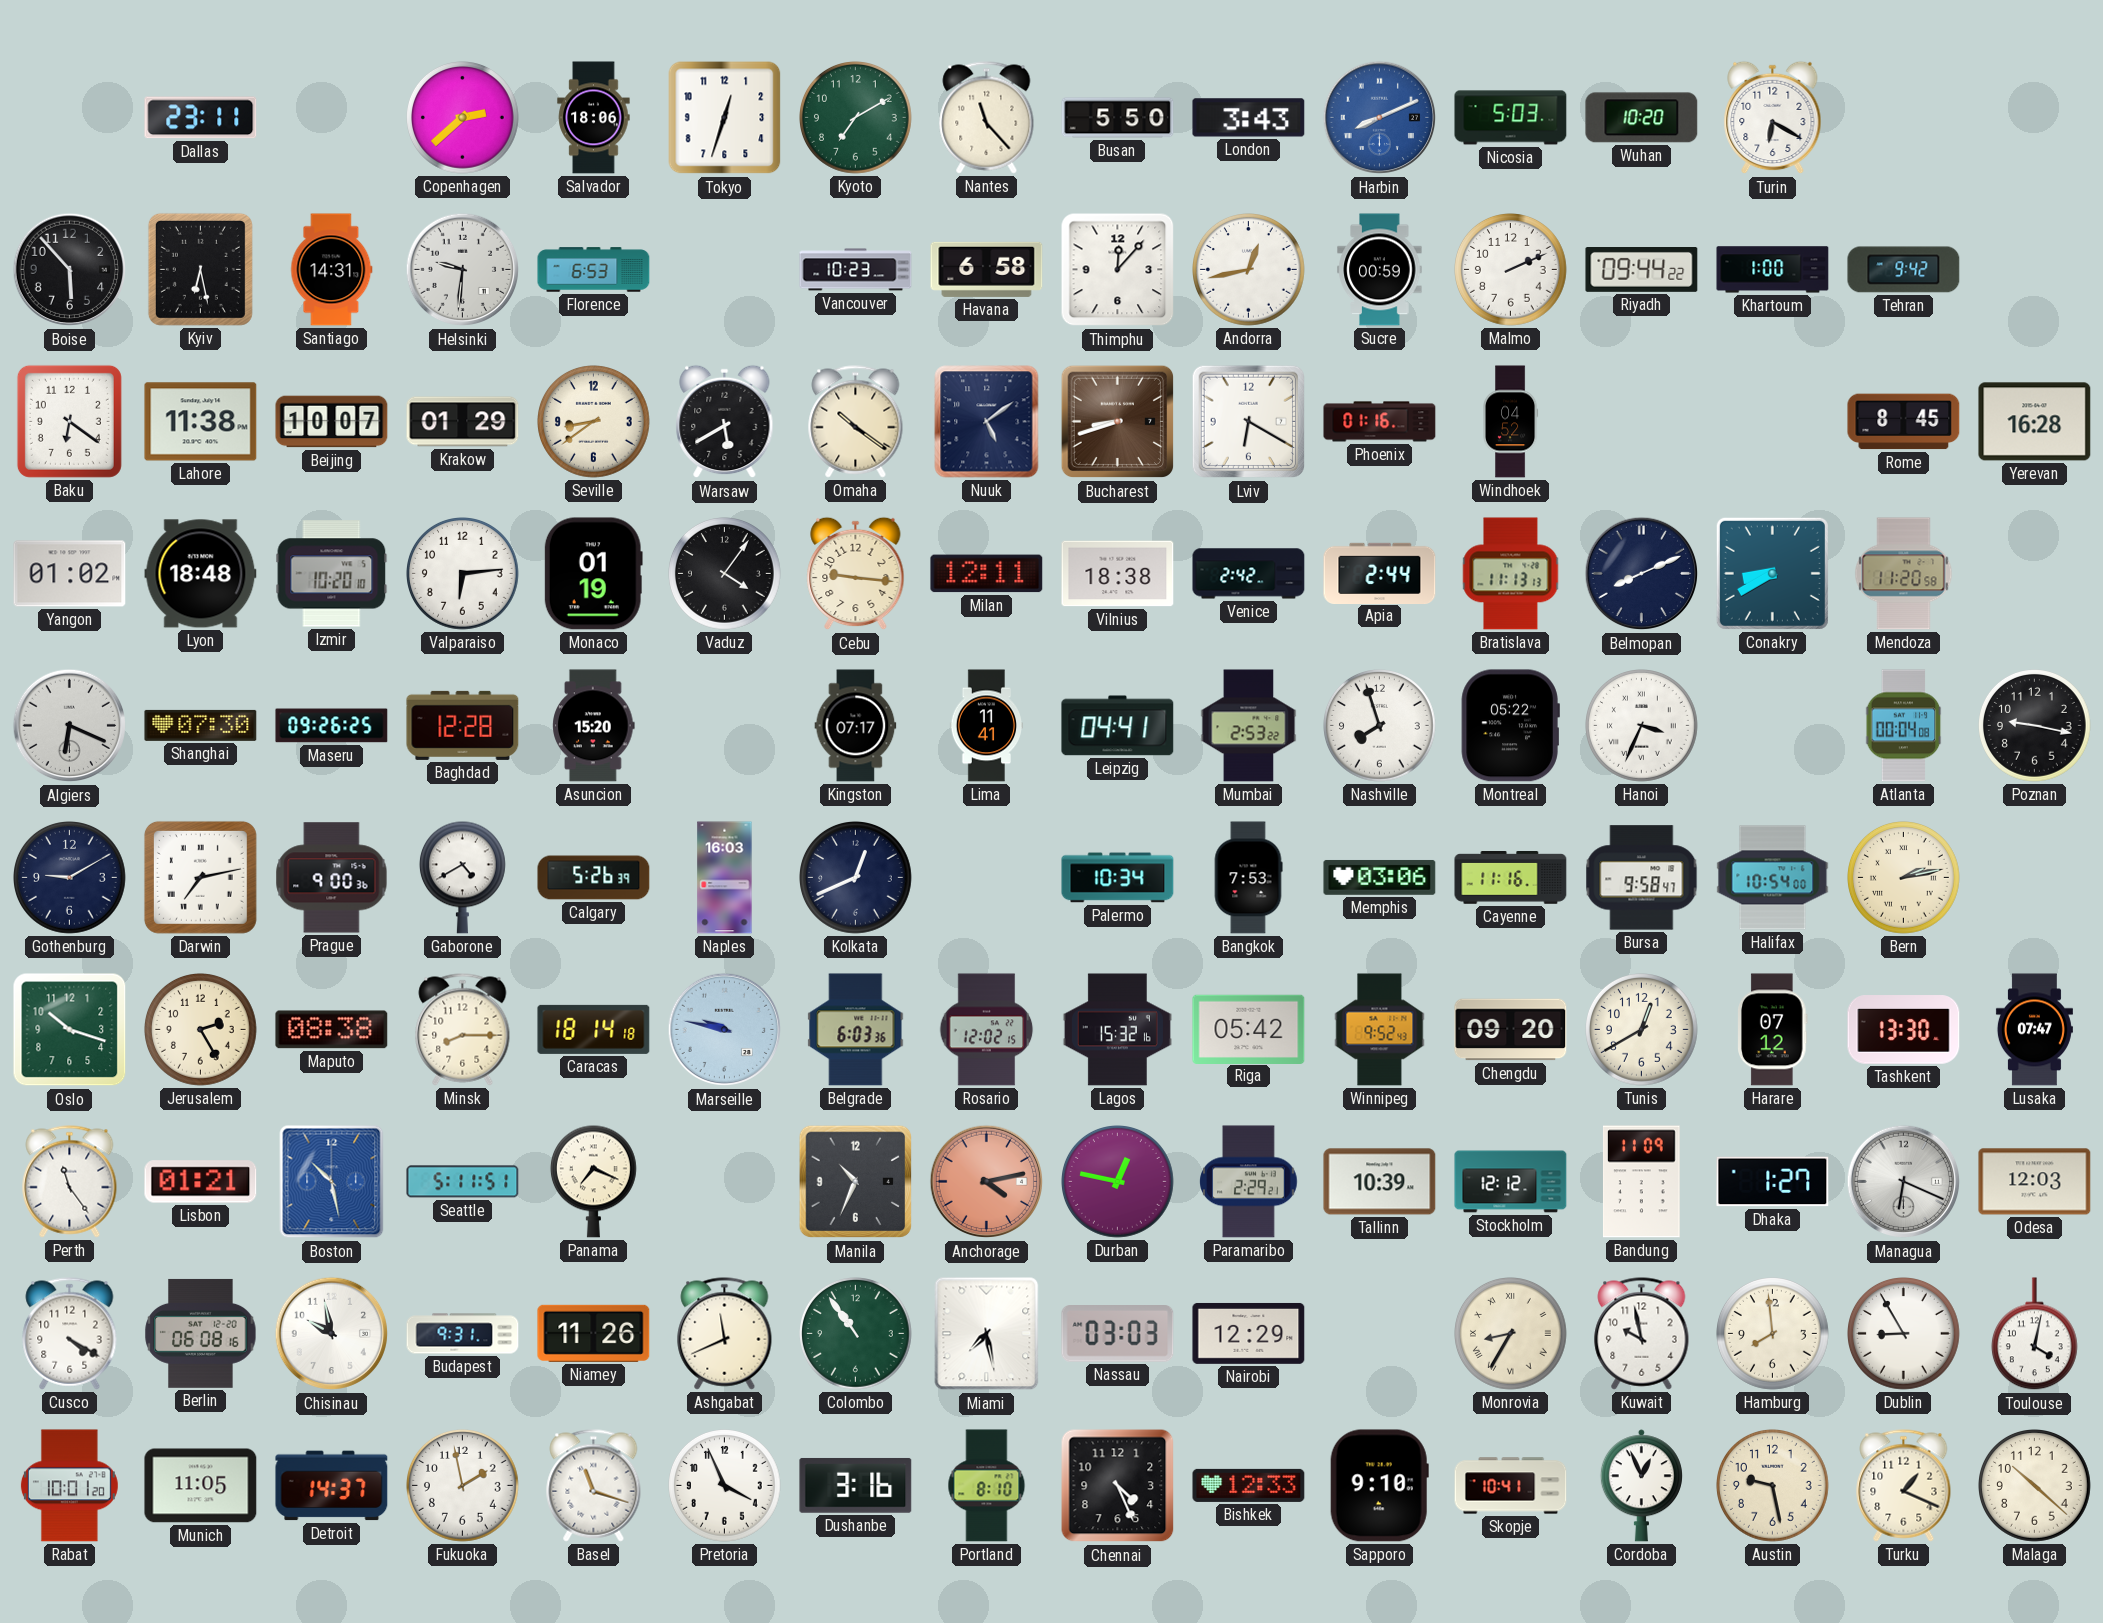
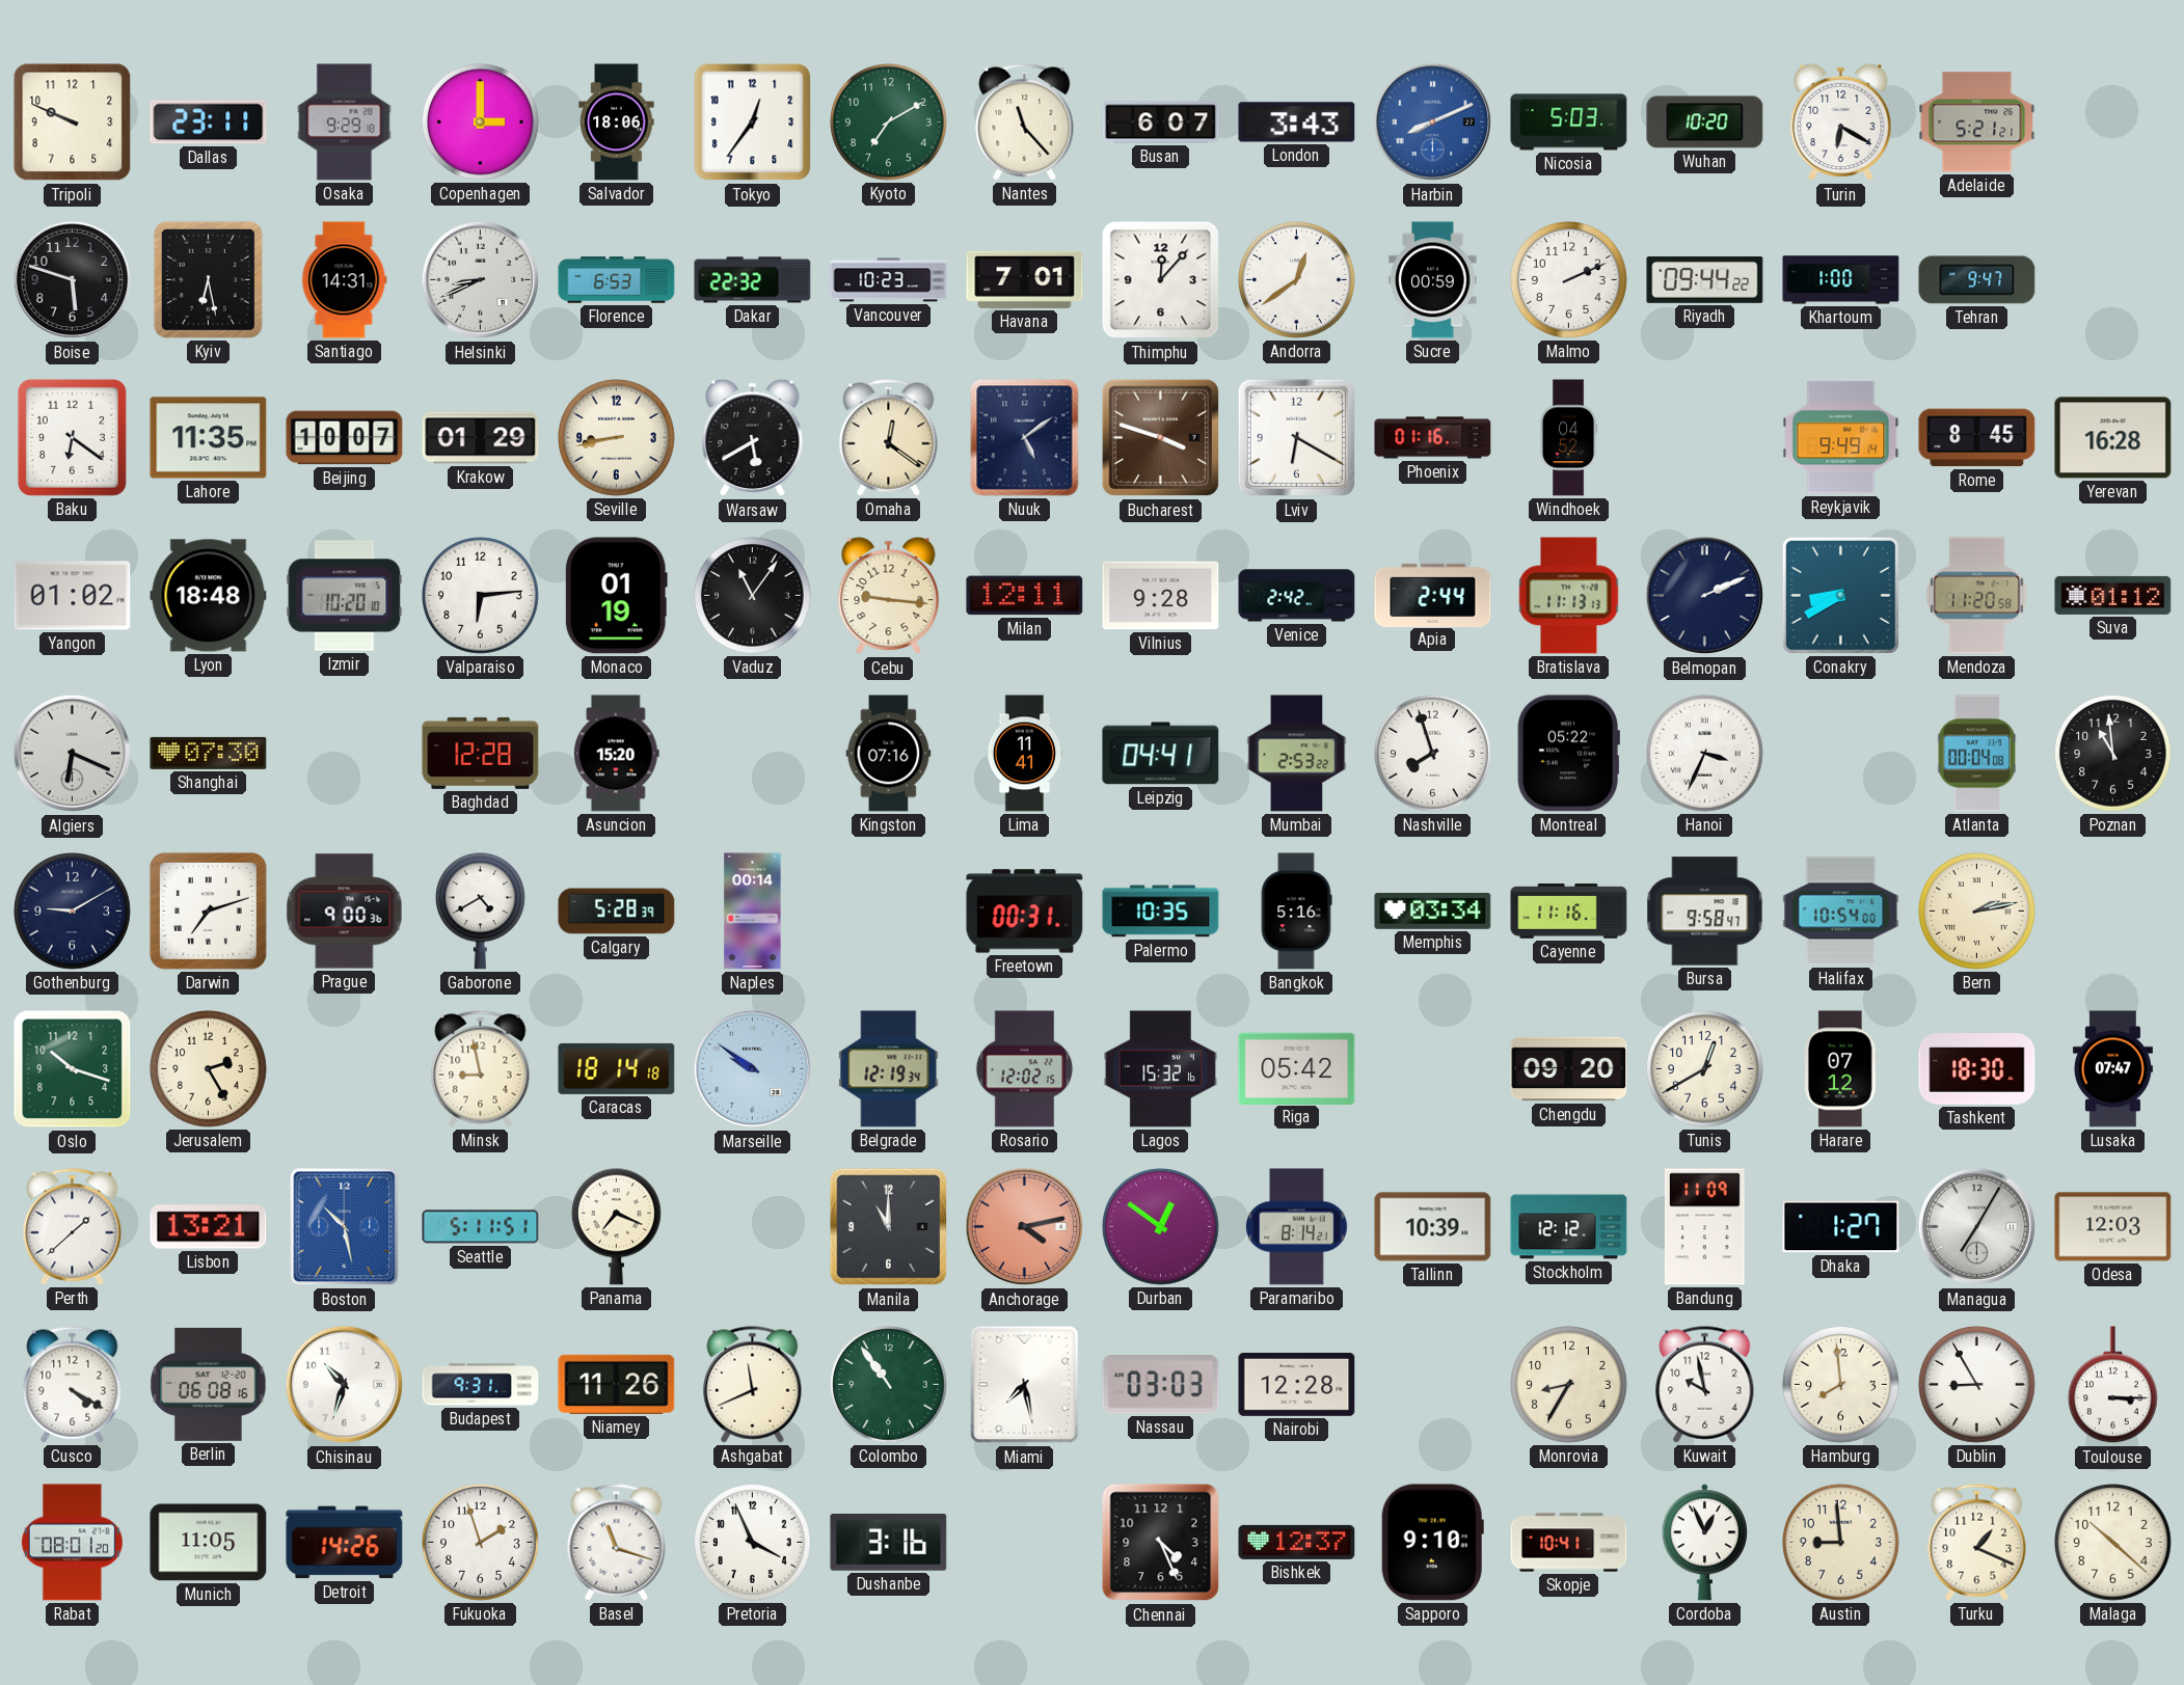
Tripoli: none -> 9:49 (73, 123)
Osaka: none -> 9:29 (345, 123)
Copenhagen: 2:38 -> 3:00 (481, 123)
Tokyo: 12:33 -> 12:36 (753, 123)
Busan: 5:50 -> 6:07 (1161, 123)
Adelaide: none -> 5:21 (1977, 123)
Boise: 5:53 -> 5:48 (73, 280)
Helsinki: 9:31 -> 8:41 (481, 280)
Dakar: none -> 22:32 (753, 280)
Havana: 6:58 -> 7:01 (1025, 279)
Andorra: 12:43 -> 12:39 (1297, 280)
Tehran: 9:42 -> 9:47 (1977, 280)
Lahore: 11:38 -> 11:35 (209, 438)
Seville: 8:39 -> 8:43 (617, 438)
Omaha: 10:21 -> 12:21 (889, 438)
Bucharest: 8:42 -> 3:48 (1161, 438)
Reykjavik: none -> 9:49 (1841, 438)
Vaduz: 4:06 -> 11:06 (753, 596)
Vilnius: 18:38 -> 9:28 (1161, 596)
Belmopan: 8:11 -> 2:11 (1705, 596)
Suva: none -> 01:12 (2113, 595)
Maseru: 09:26 -> none (332, 726)
Kingston: 07:17 -> 07:16 (889, 754)
Poznan: 9:17 -> 10:59 (2113, 754)
Darwin: 7:13 -> 7:12 (208, 911)
Calgary: 5:26 -> 5:28 (617, 912)
Naples: 16:03 -> 00:14 (753, 912)
Kolkata: 12:41 -> none (856, 878)
Freetown: none -> 00:31 (1025, 912)
Palermo: 10:34 -> 10:35 (1161, 912)
Bangkok: 7:53 -> 5:16 (1296, 912)
Memphis: 03:06 -> 03:34 (1433, 911)
Maputo: 08:38 -> none (332, 1030)
Minsk: 8:15 -> 8:58 (481, 1069)
Marseille: 9:47 -> 9:51 (753, 1069)
Belgrade: 6:03 -> 12:19 (889, 1069)
Winnipeg: 9:52 -> none (1380, 1030)
Tashkent: 13:30 -> 18:30 (1977, 1069)
Perth: 11:24 -> 1:38 (73, 1227)
Lisbon: 01:21 -> 13:21 (209, 1227)
Manila: 10:34 -> 11:00 (889, 1227)
Durban: 12:47 -> 12:51 (1161, 1227)
Paramaribo: 2:29 -> 8:14 (1297, 1227)
Managua: 6:19 -> 7:05 (1977, 1227)
Chisinau: 9:58 -> 10:33 (345, 1385)
Nairobi: 12:29 -> 12:28 (1297, 1384)
Monrovia numerals: Roman -> Arabic (1569, 1385)
Toulouse: 4:02 -> 3:15 (2112, 1385)
Rabat: 10:01 -> 08:01 (72, 1543)
Detroit: 14:37 -> 14:26 (345, 1543)
Fukuoka: 1:58 -> 1:57 (481, 1543)
Portland: 8:10 -> none (987, 1486)
Bishkek: 12:33 -> 12:37 (1297, 1542)
Austin: 9:28 -> 8:59 (1841, 1543)
